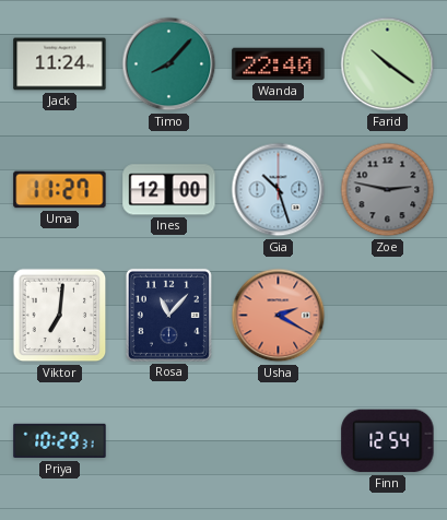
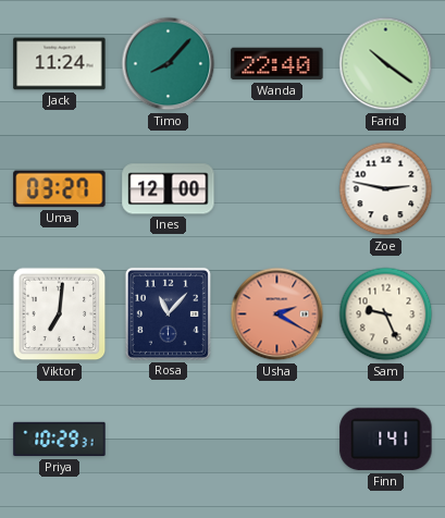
Uma: 11:27 -> 03:27 (60, 189)
Gia: 10:27 -> none (279, 190)
Zoe dial: grey -> white (386, 189)
Sam: none -> 9:26 (386, 314)
Finn: 12:54 -> 1:41 (386, 440)
